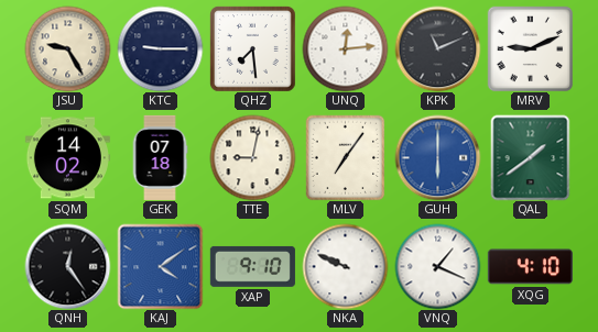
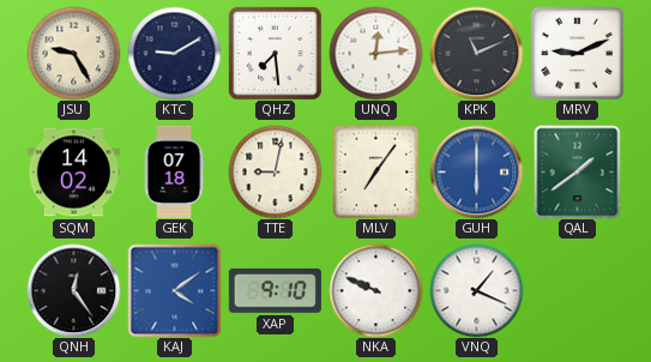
KTC: 9:15 -> 9:10 (174, 53)
XQG: 4:10 -> none (530, 267)
